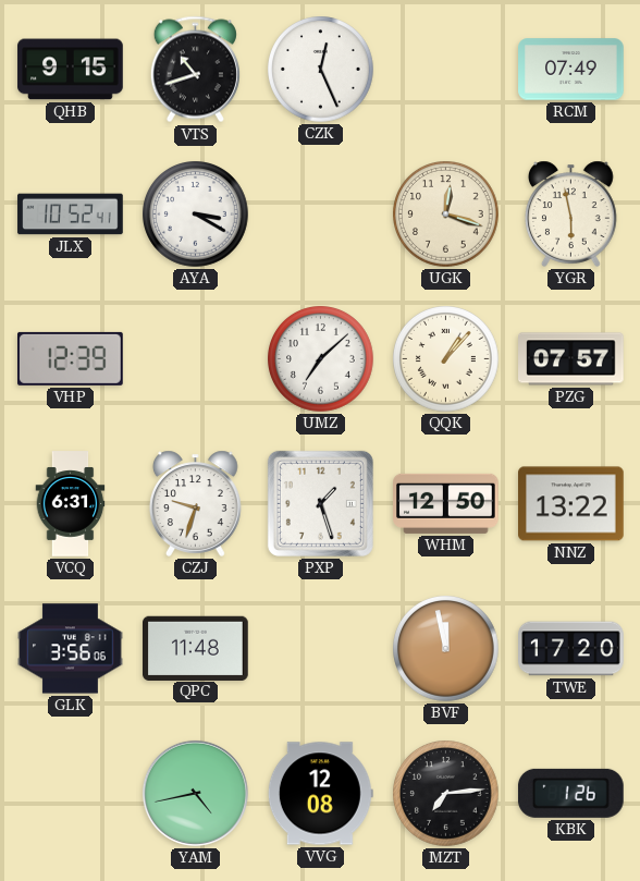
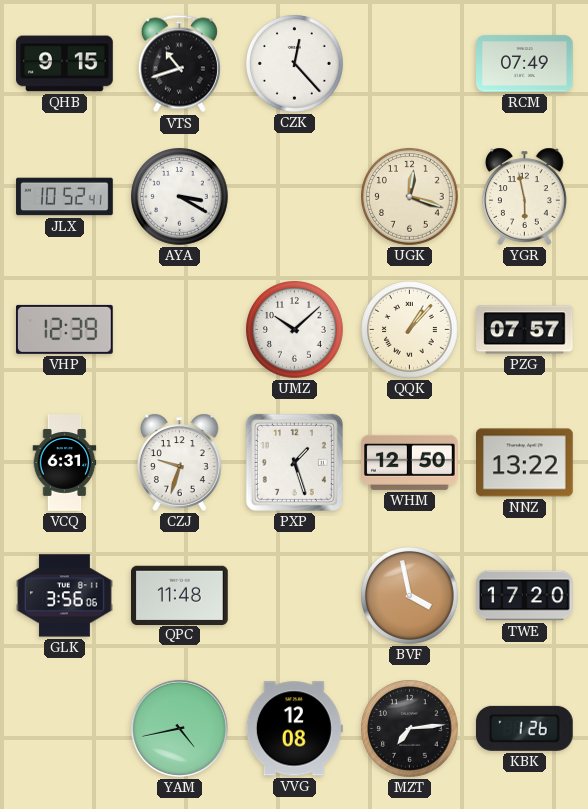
CZK: 12:26 -> 12:23 (295, 64)
UMZ: 7:08 -> 10:08 (295, 330)
BVF: 11:58 -> 3:58 (410, 596)
